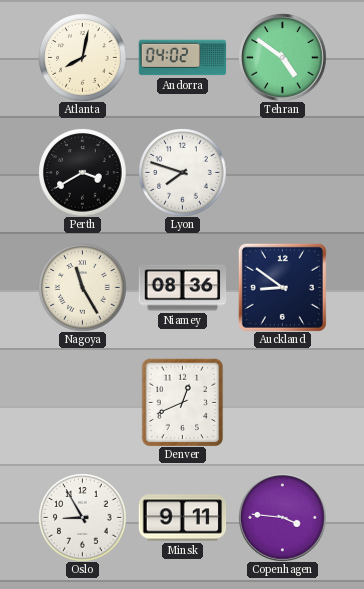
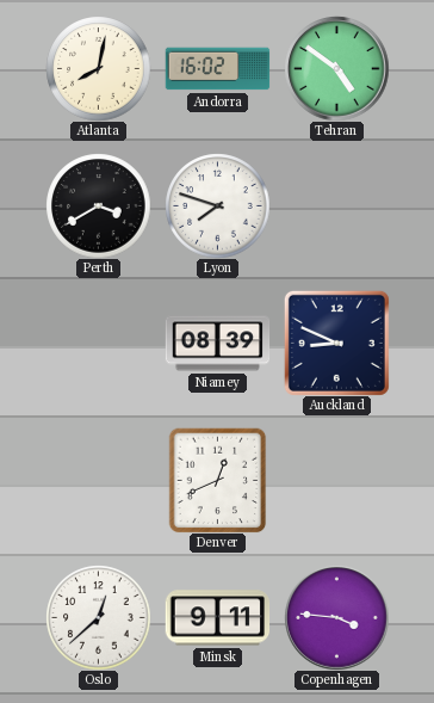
Andorra: 04:02 -> 16:02 (217, 69)
Nagoya: 11:25 -> none (82, 287)
Niamey: 08:36 -> 08:39 (217, 344)
Auckland: 8:51 -> 8:49 (336, 343)
Oslo: 8:55 -> 12:38 (98, 617)
